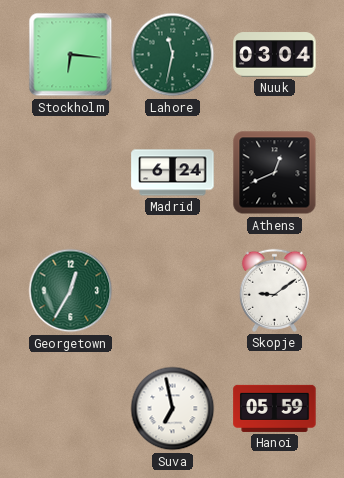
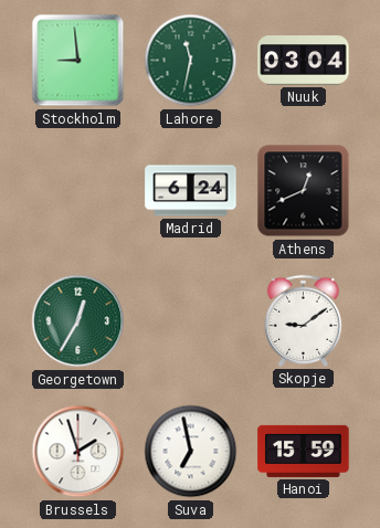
Stockholm: 6:16 -> 8:59 (78, 61)
Brussels: none -> 1:57 (78, 452)
Hanoi: 05:59 -> 15:59 (304, 451)
